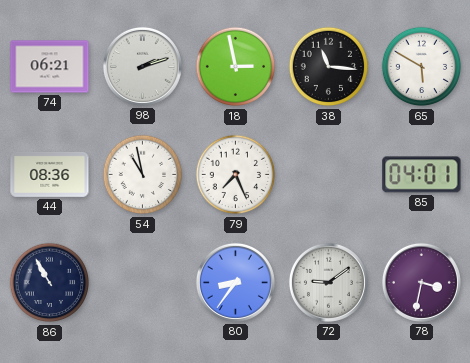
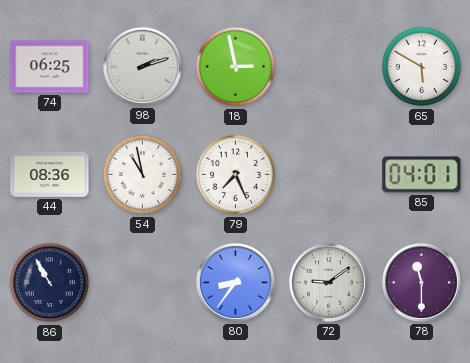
74: 06:21 -> 06:25 (50, 67)
38: 11:16 -> none (329, 67)
78: 3:32 -> 11:30 (421, 282)
